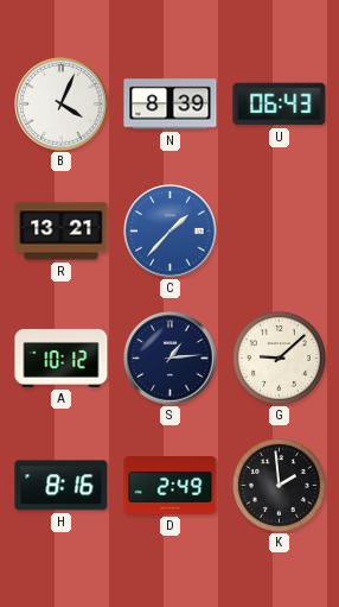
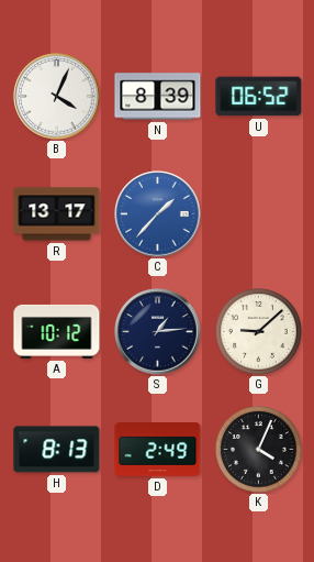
U: 06:43 -> 06:52 (259, 97)
R: 13:21 -> 13:17 (57, 214)
H: 8:16 -> 8:13 (57, 450)
K: 1:59 -> 4:04 (258, 449)
